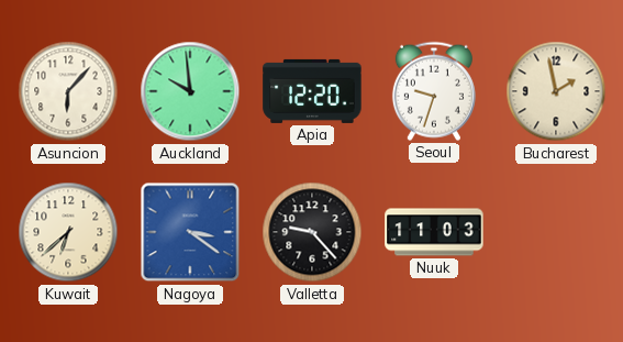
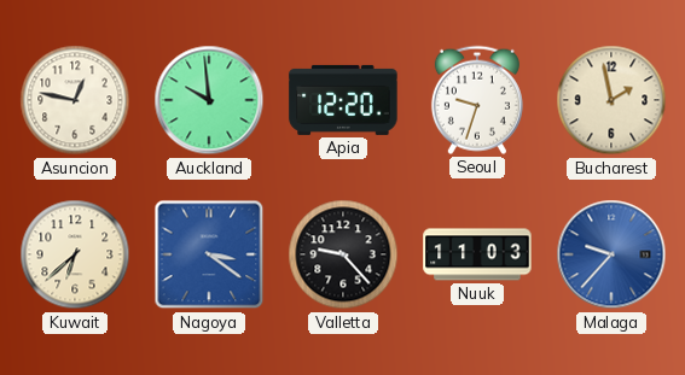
Asuncion: 6:07 -> 12:47 (75, 100)
Malaga: none -> 9:37 (611, 254)
